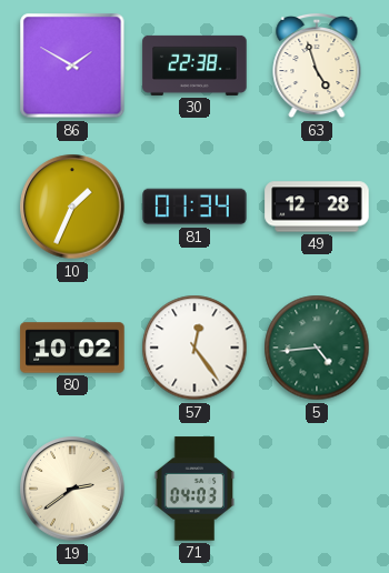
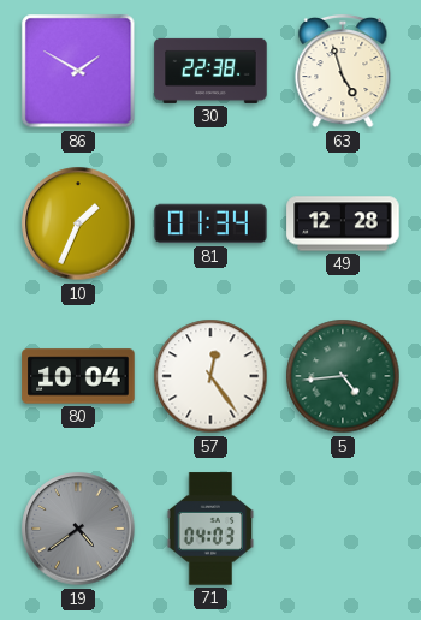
80: 10:02 -> 10:04 (78, 376)
19: 2:39 -> 4:39 (78, 529)
19 dial: cream -> grey (78, 529)
